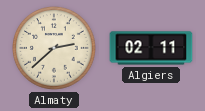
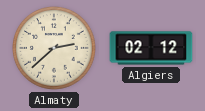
Algiers: 02:11 -> 02:12 (151, 48)
